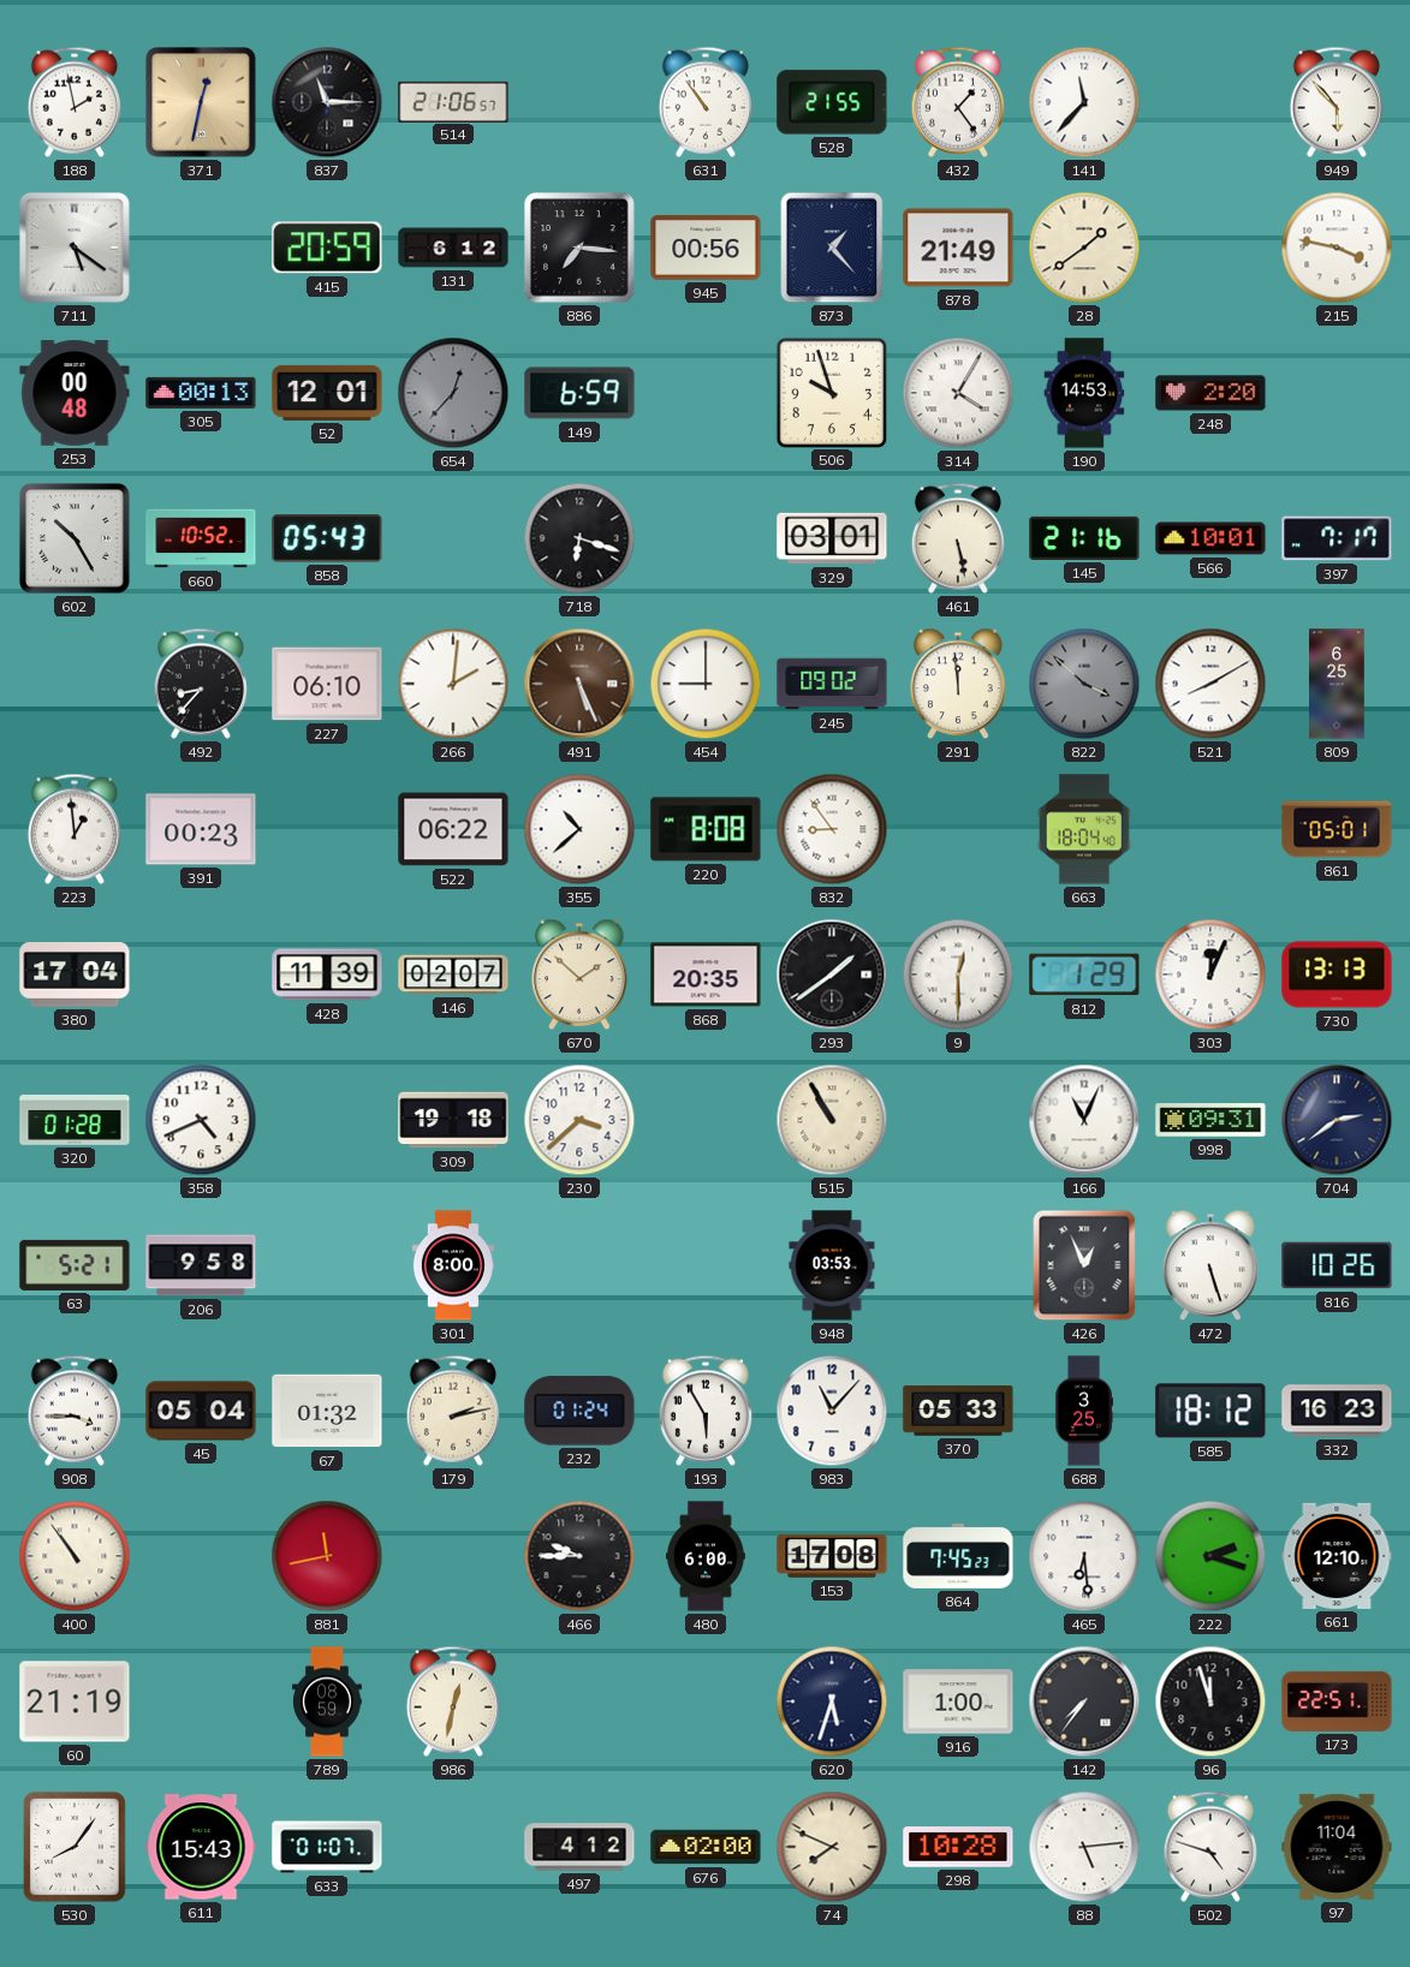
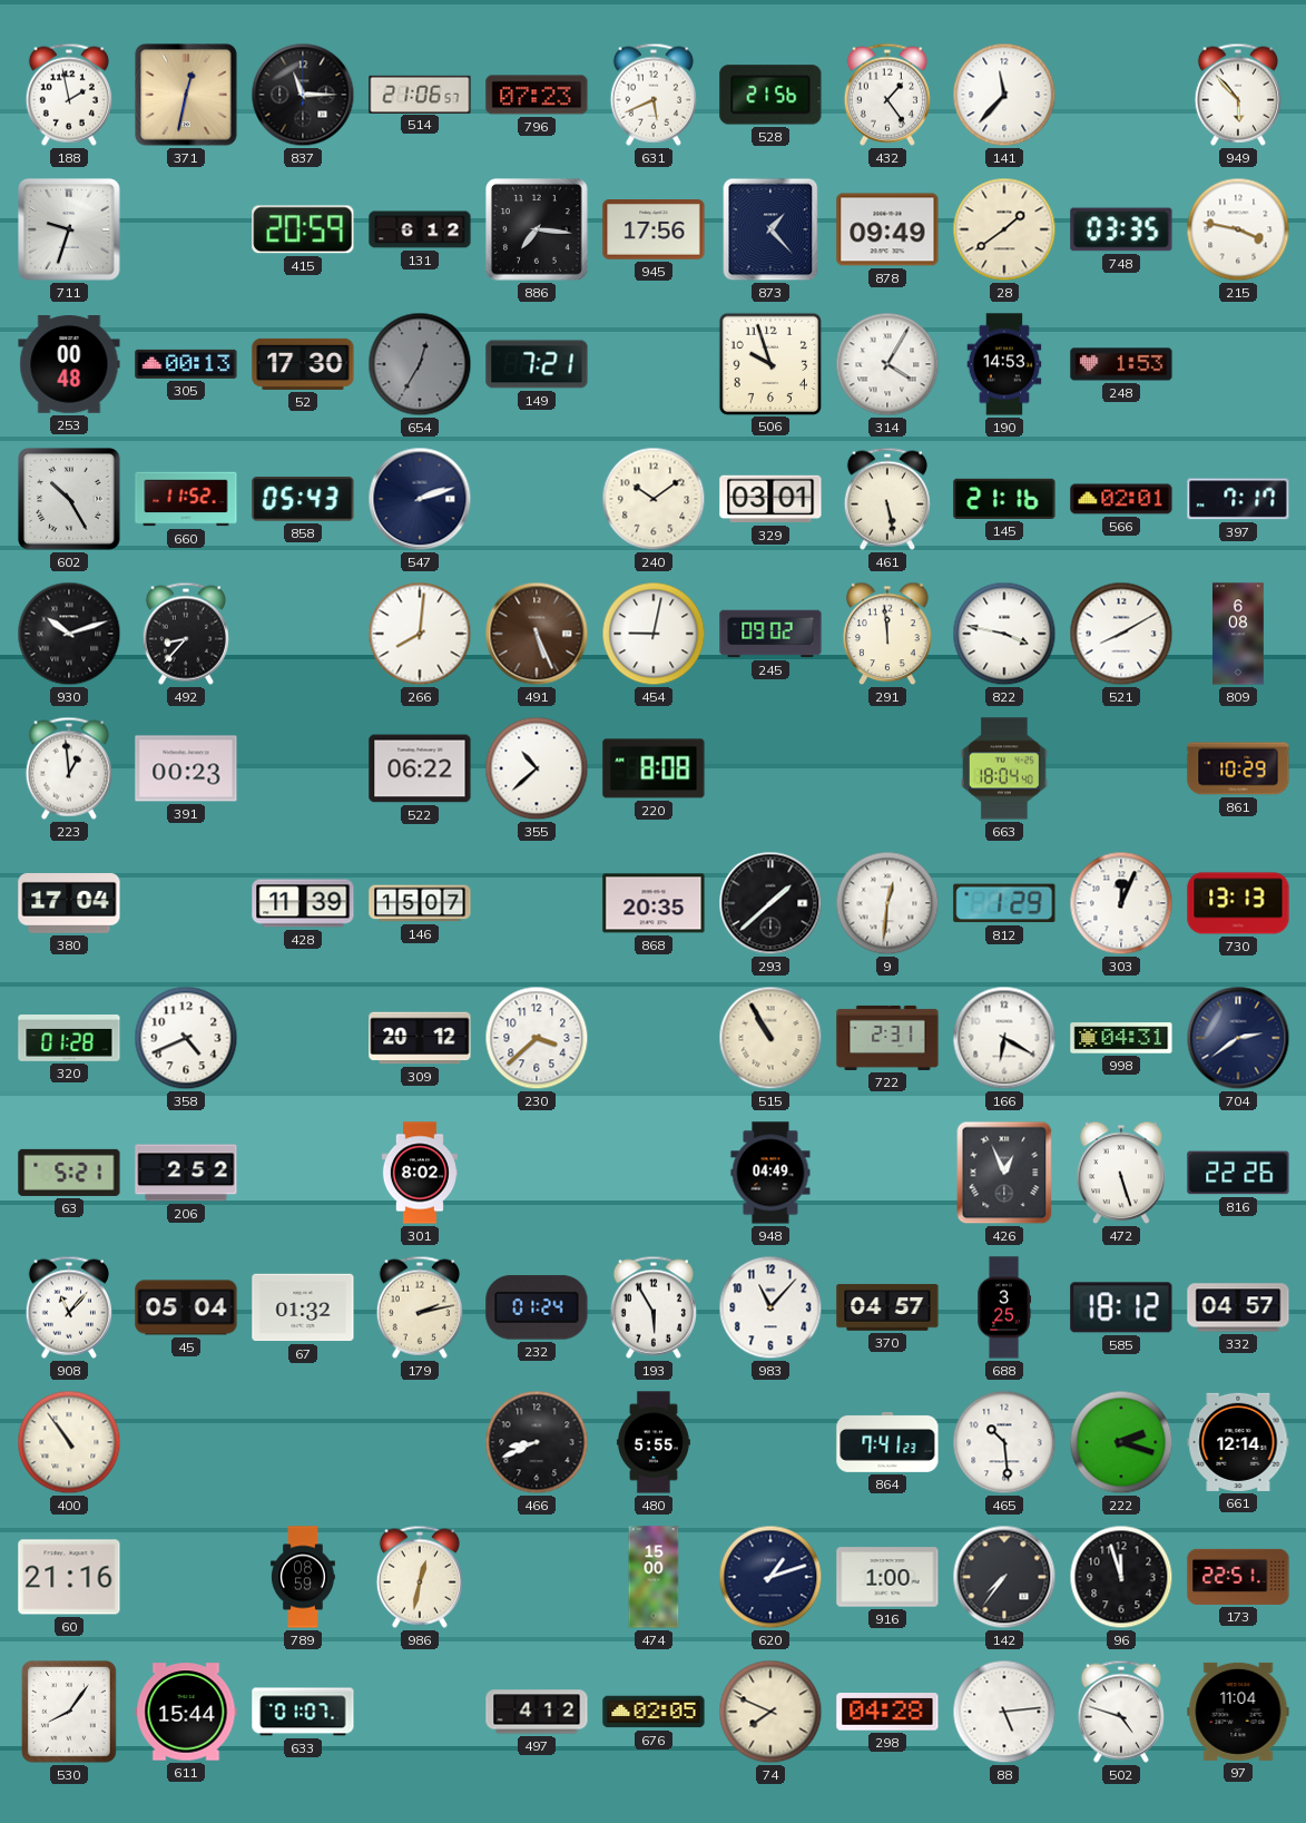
796: none -> 07:23 (537, 95)
631: 10:54 -> 5:41 (654, 95)
528: 21:55 -> 21:56 (770, 95)
711: 5:21 -> 9:33 (69, 229)
945: 00:56 -> 17:56 (654, 231)
878: 21:49 -> 09:49 (887, 229)
748: none -> 03:35 (1121, 229)
52: 12:01 -> 17:30 (303, 364)
654: 12:37 -> 12:35 (420, 364)
149: 6:59 -> 7:21 (537, 364)
248: 2:20 -> 1:53 (1121, 364)
660: 10:52 -> 11:52 (186, 499)
547: none -> 2:12 (420, 499)
718: 6:18 -> none (579, 538)
240: none -> 10:09 (654, 499)
566: 10:01 -> 02:01 (1121, 499)
930: none -> 10:12 (69, 634)
227: 06:10 -> none (327, 684)
266: 2:01 -> 8:01 (420, 634)
454: 9:00 -> 9:02 (654, 634)
822: 3:52 -> 3:47 (1004, 634)
822 dial: grey -> white (1004, 634)
809: 6:25 -> 6:08 (1239, 634)
832: 8:54 -> none (832, 829)
861: 05:01 -> 10:29 (1238, 768)
146: 02:07 -> 15:07 (420, 903)
670: 1:52 -> none (579, 974)
293: 1:39 -> 1:38 (770, 903)
9: 12:30 -> 12:31 (887, 903)
309: 19:18 -> 20:12 (420, 1038)
722: none -> 2:31 (887, 1038)
166: 11:04 -> 6:20 (1004, 1038)
998: 09:31 -> 04:31 (1121, 1038)
206: 9:58 -> 2:52 (186, 1173)
301: 8:00 -> 8:02 (420, 1173)
948: 03:53 -> 04:49 (770, 1173)
816: 10:26 -> 22:26 (1238, 1173)
908: 3:45 -> 11:07 (69, 1307)
370: 05:33 -> 04:57 (887, 1307)
332: 16:23 -> 04:57 (1238, 1307)
881: 11:43 -> none (327, 1556)
466: 9:45 -> 8:41 (537, 1442)
480: 6:00 -> 5:55 (654, 1442)
153: 17:08 -> none (832, 1557)
864: 7:45 -> 7:41 (887, 1442)
465: 6:29 -> 10:29 (1004, 1442)
661: 12:10 -> 12:14 (1238, 1442)
60: 21:19 -> 21:16 (69, 1577)
474: none -> 15:00 (654, 1577)
620: 5:33 -> 1:12 (770, 1577)
611: 15:43 -> 15:44 (186, 1712)
676: 02:00 -> 02:05 (654, 1712)
298: 10:28 -> 04:28 (887, 1712)
